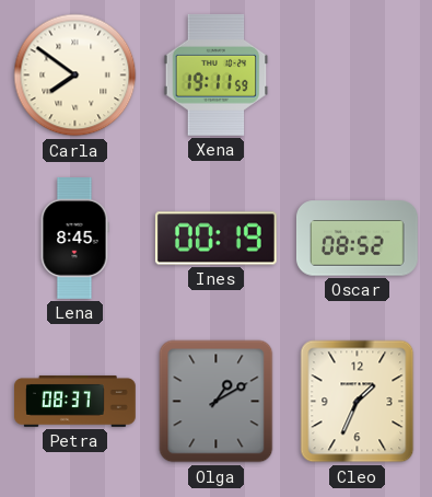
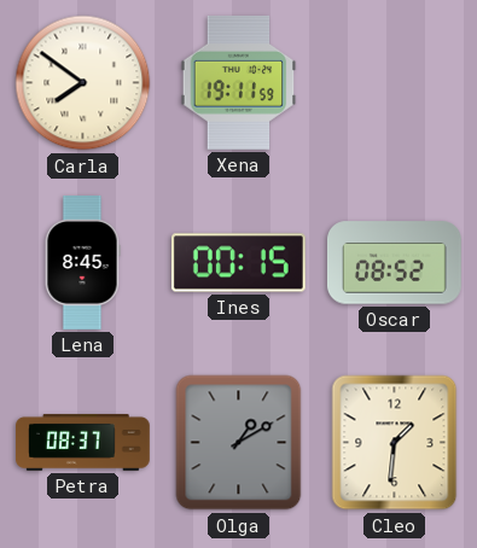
Ines: 00:19 -> 00:15 (238, 263)
Cleo: 1:34 -> 1:31 (395, 443)
